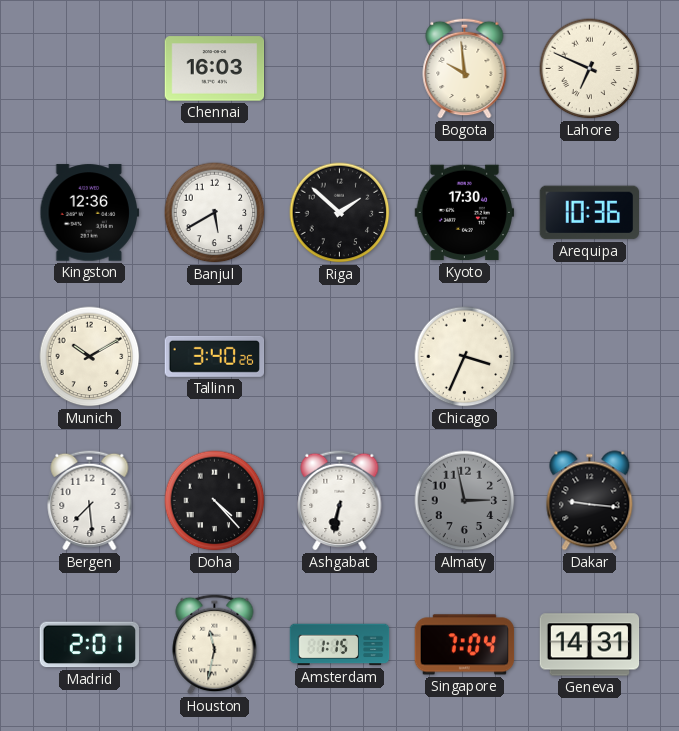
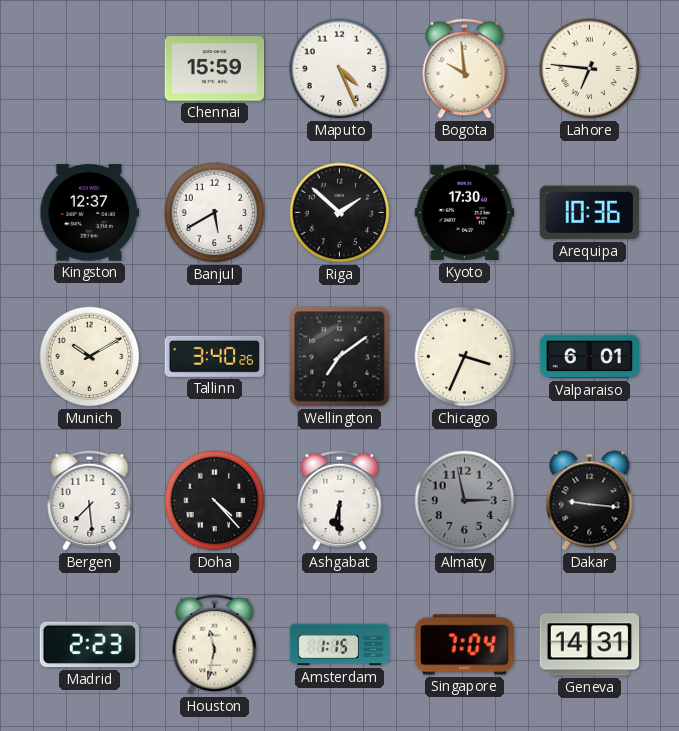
Chennai: 16:03 -> 15:59 (215, 69)
Maputo: none -> 4:26 (340, 69)
Lahore: 6:49 -> 6:46 (590, 69)
Kingston: 12:36 -> 12:37 (90, 213)
Wellington: none -> 7:09 (340, 357)
Valparaiso: none -> 6:01 (590, 357)
Ashgabat: 6:32 -> 6:30 (340, 500)
Madrid: 2:01 -> 2:23 (89, 645)
